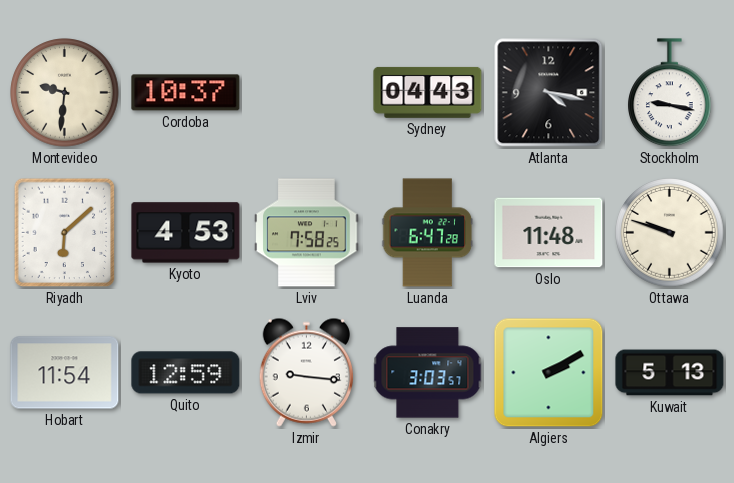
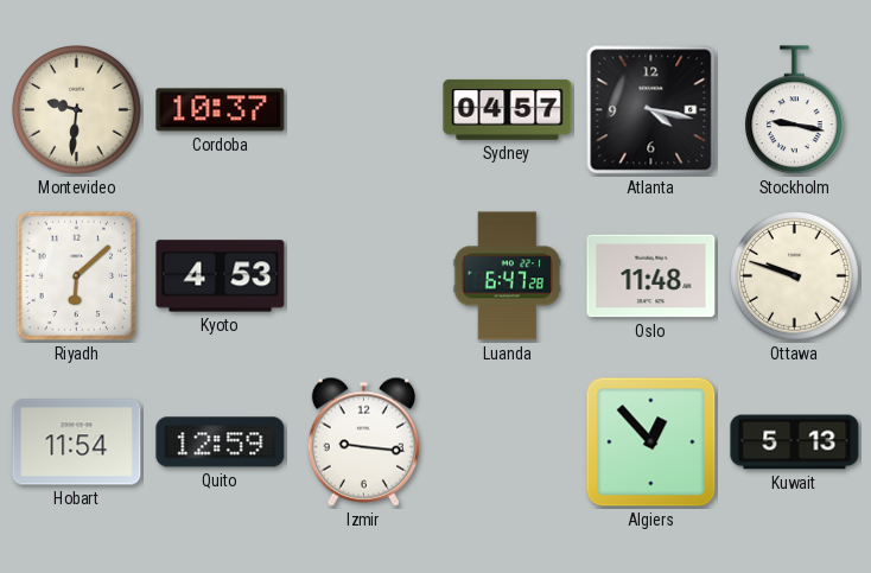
Sydney: 04:43 -> 04:57 (508, 109)
Lviv: 7:58 -> none (307, 233)
Conakry: 3:03 -> none (428, 373)
Algiers: 2:10 -> 12:53 (651, 443)
